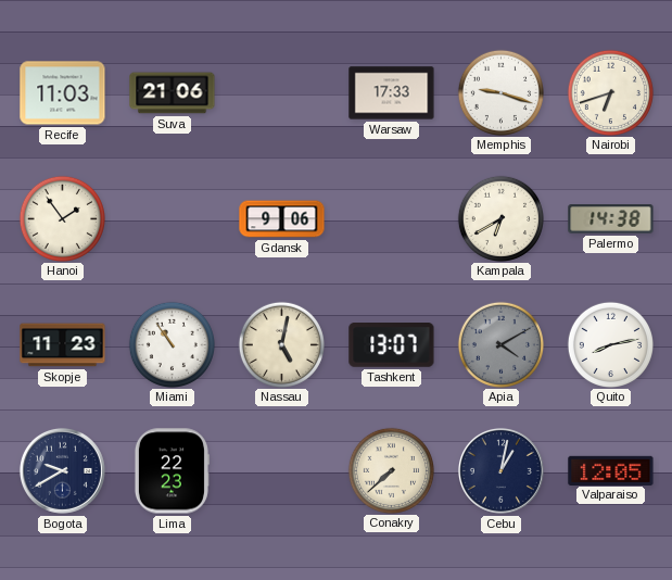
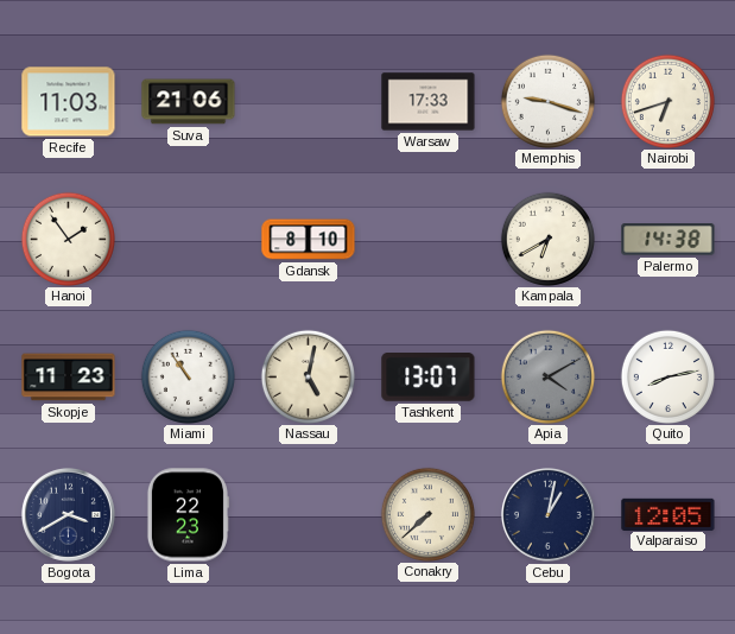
Gdansk: 9:06 -> 8:10 (309, 240)
Bogota: 9:40 -> 3:40 (68, 514)
